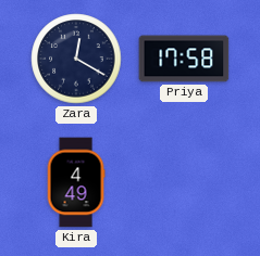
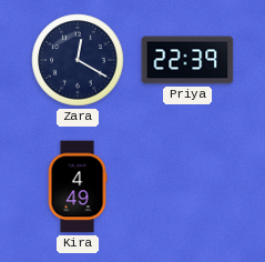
Priya: 17:58 -> 22:39 (187, 60)
